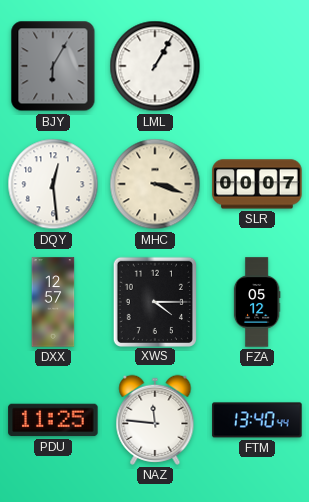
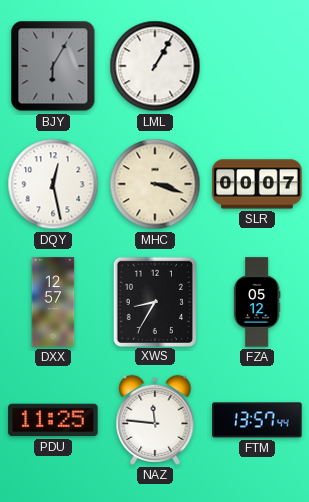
DQY: 12:29 -> 12:28 (53, 184)
XWS: 4:15 -> 8:35 (155, 301)
FTM: 13:40 -> 13:57 (257, 420)
